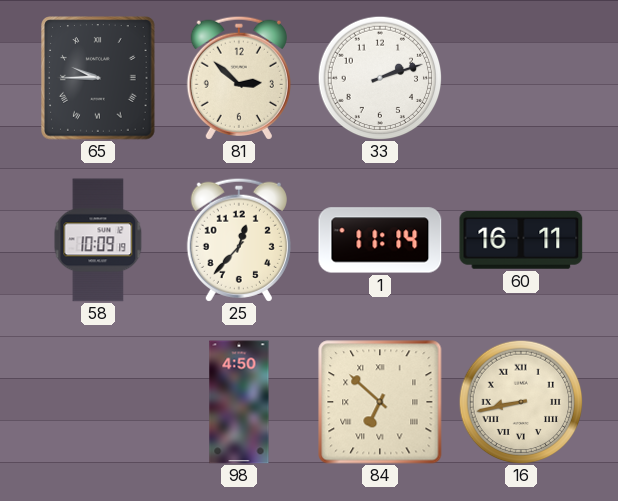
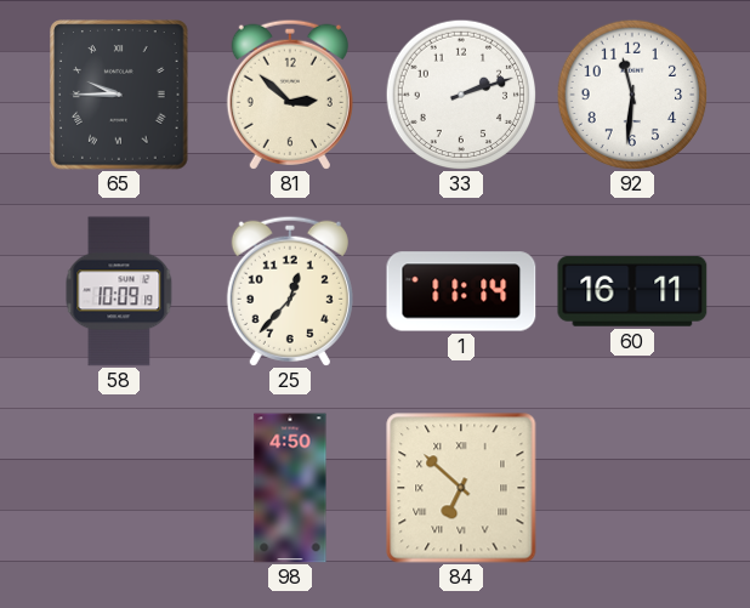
92: none -> 11:31 (632, 95)
16: 8:43 -> none (521, 402)
